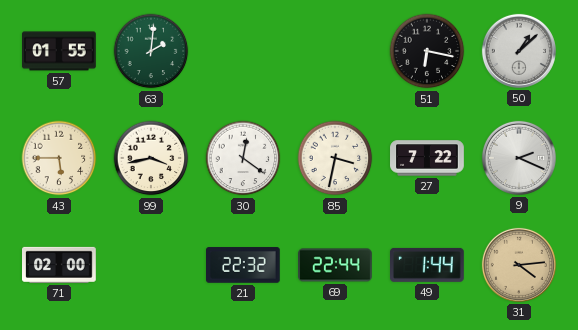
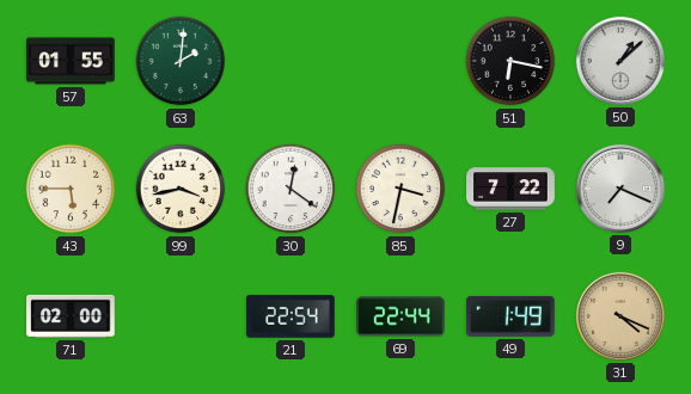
9: 2:19 -> 7:19 (620, 189)
21: 22:32 -> 22:54 (292, 316)
49: 1:44 -> 1:49 (512, 316)
31: 4:14 -> 4:19 (620, 316)
